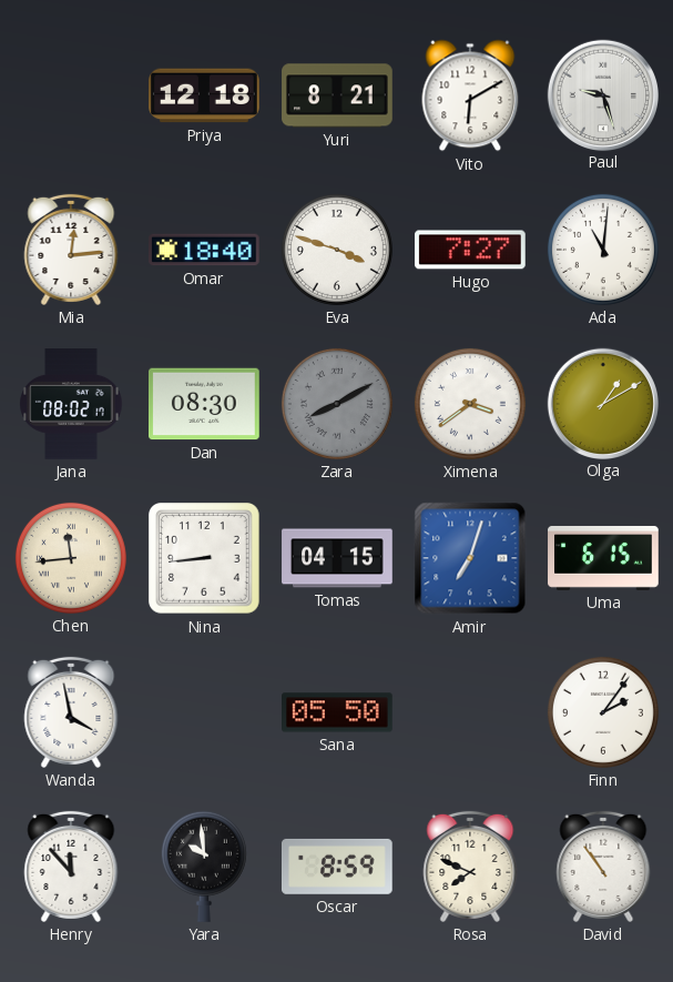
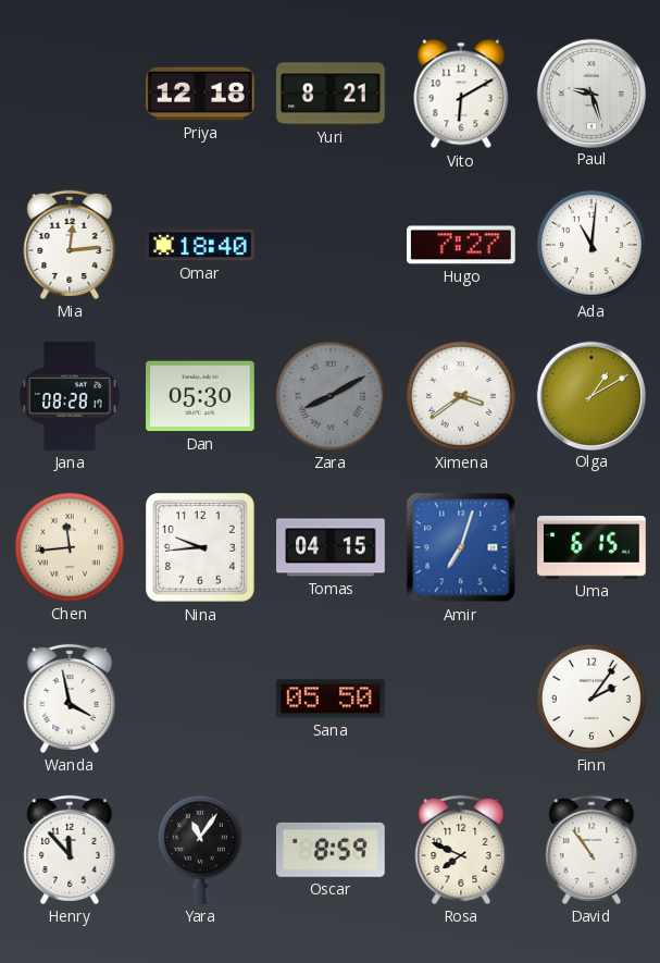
Eva: 3:48 -> none (337, 250)
Jana: 08:02 -> 08:28 (70, 397)
Dan: 08:30 -> 05:30 (201, 396)
Nina: 8:44 -> 9:44 (201, 548)
Yara: 9:59 -> 11:06 (200, 850)
